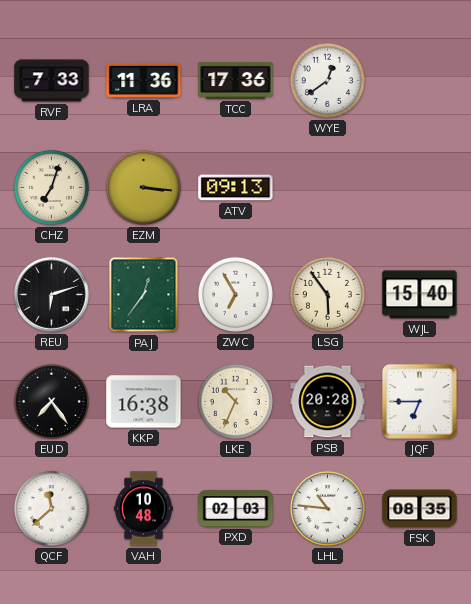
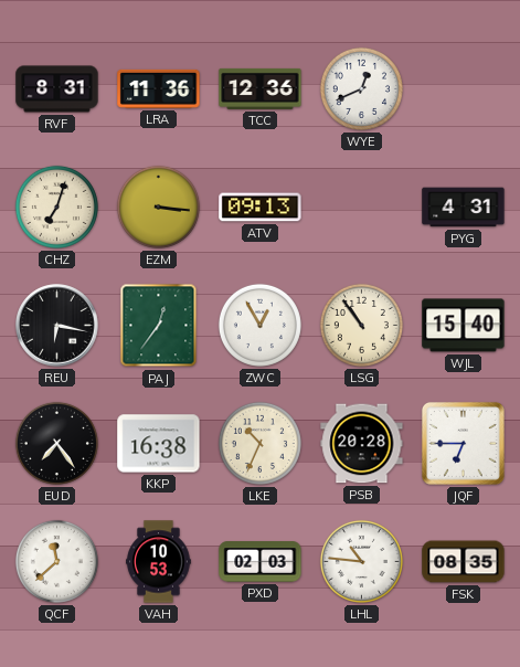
RVF: 7:33 -> 8:31 (57, 89)
TCC: 17:36 -> 12:36 (261, 88)
WYE: 12:39 -> 12:41 (361, 88)
PYG: none -> 4:31 (464, 208)
REU: 6:12 -> 6:17 (57, 326)
ZWC: 6:55 -> 12:55 (259, 325)
LSG: 5:54 -> 10:54 (361, 325)
VAH: 10:48 -> 10:53 (159, 562)
